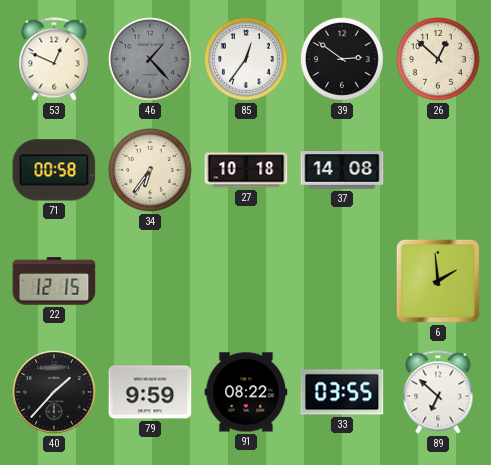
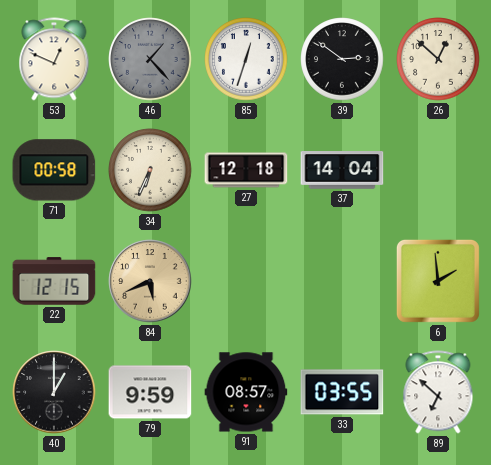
85: 12:36 -> 12:33 (246, 59)
34: 6:36 -> 6:34 (150, 170)
27: 10:18 -> 12:18 (246, 170)
37: 14:08 -> 14:04 (342, 170)
84: none -> 5:41 (150, 281)
40: 1:37 -> 1:00 (54, 392)
91: 08:22 -> 08:57 (246, 392)
